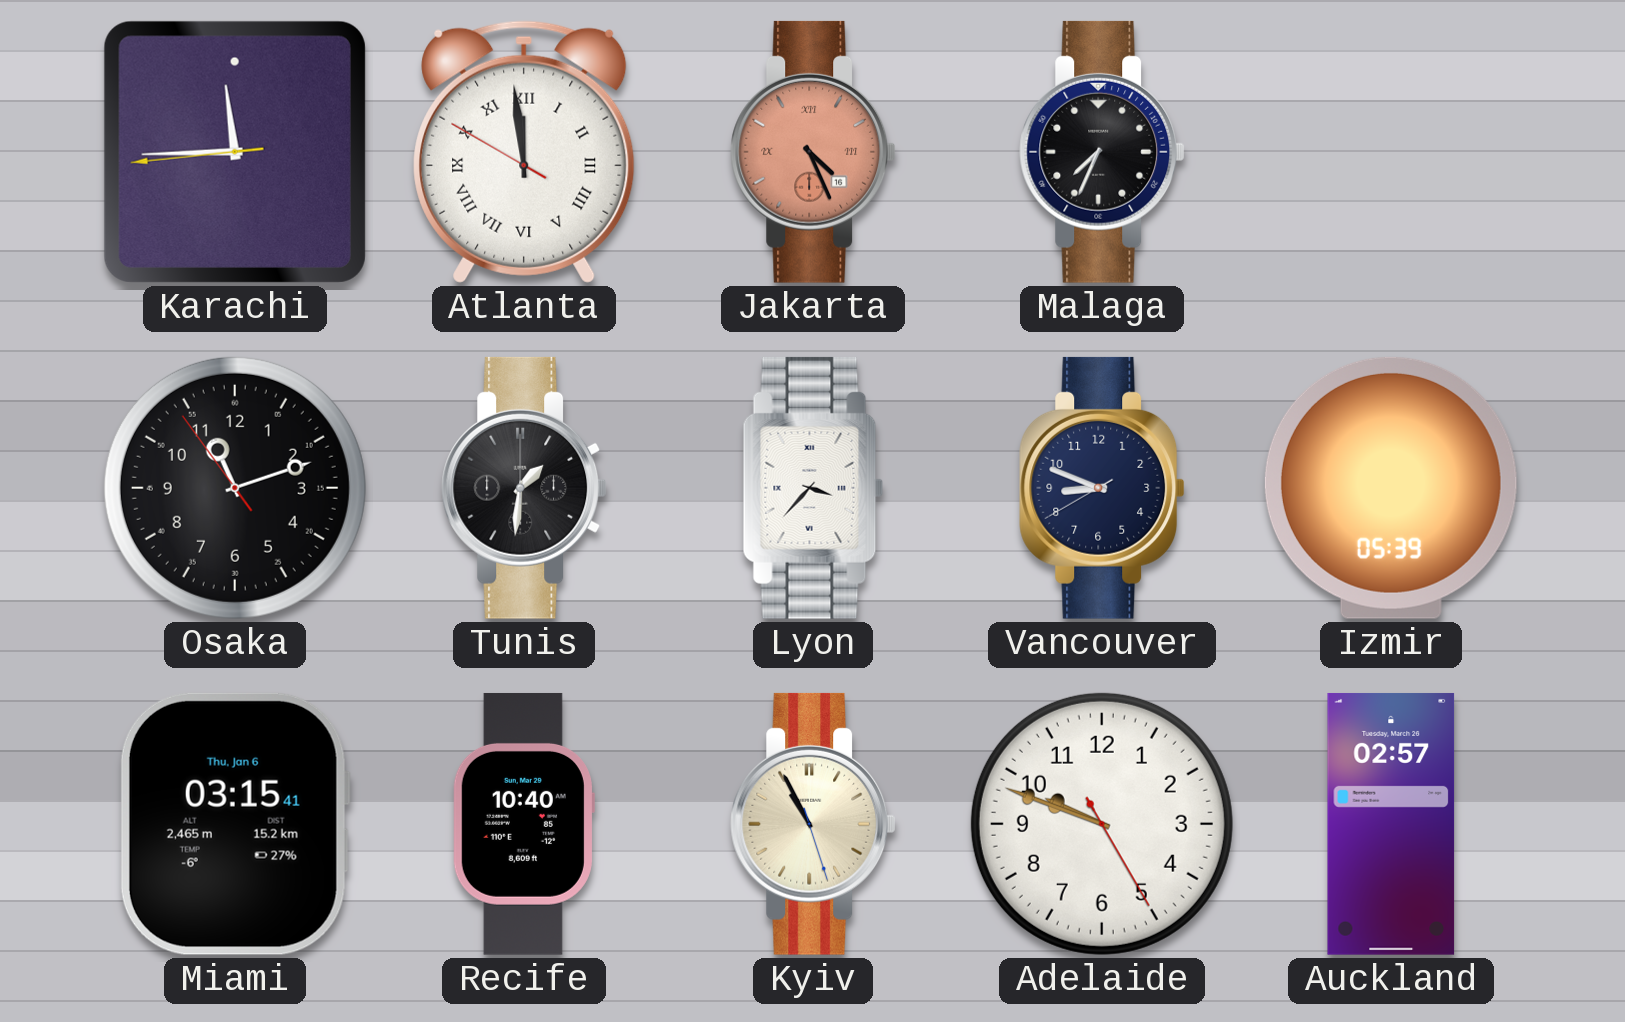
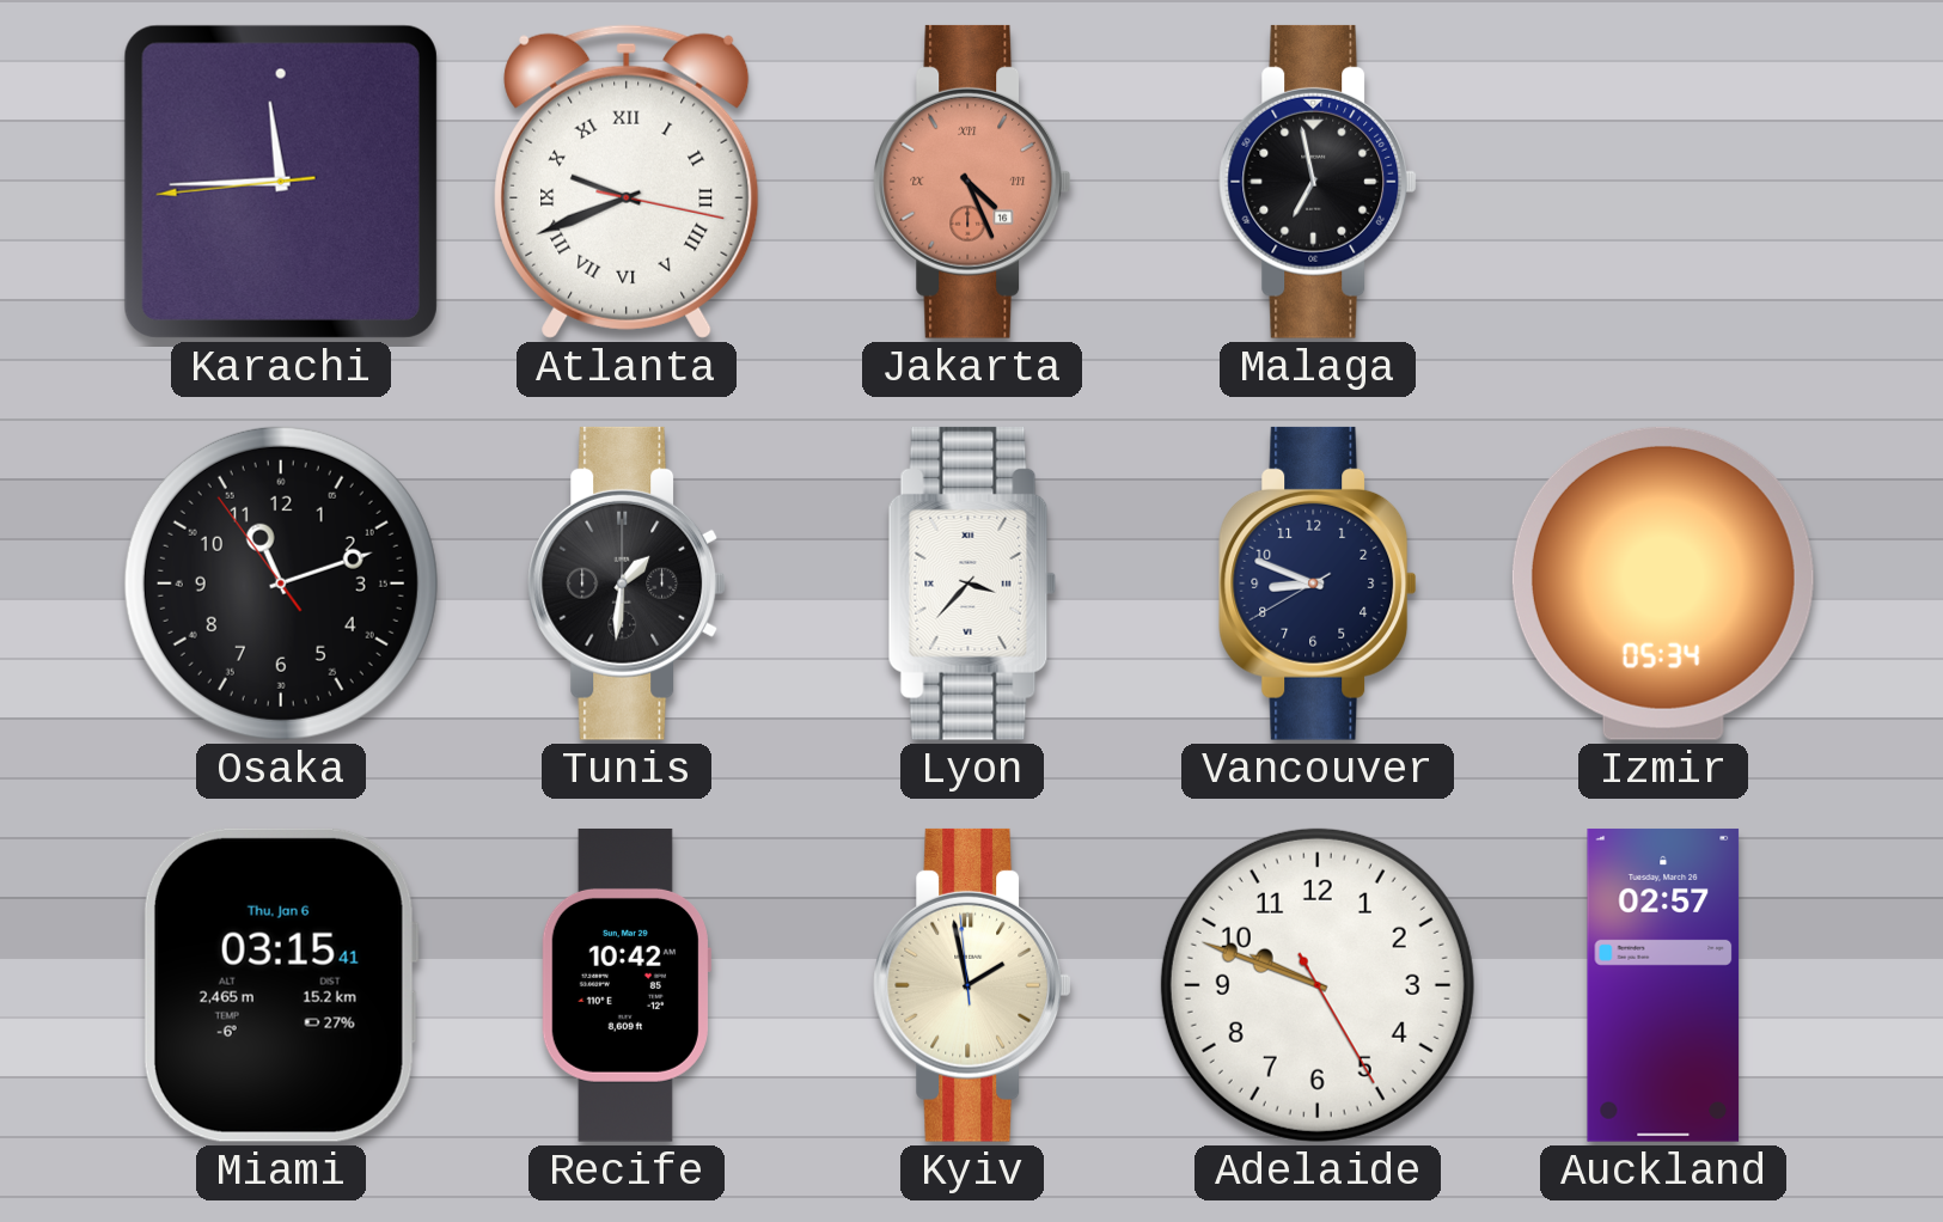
Atlanta: 11:58 -> 9:41 (627, 182)
Malaga: 7:34 -> 6:58 (1318, 182)
Izmir: 05:39 -> 05:34 (1663, 583)
Recife: 10:40 -> 10:42 (625, 985)
Kyiv: 10:55 -> 1:57 (972, 985)
